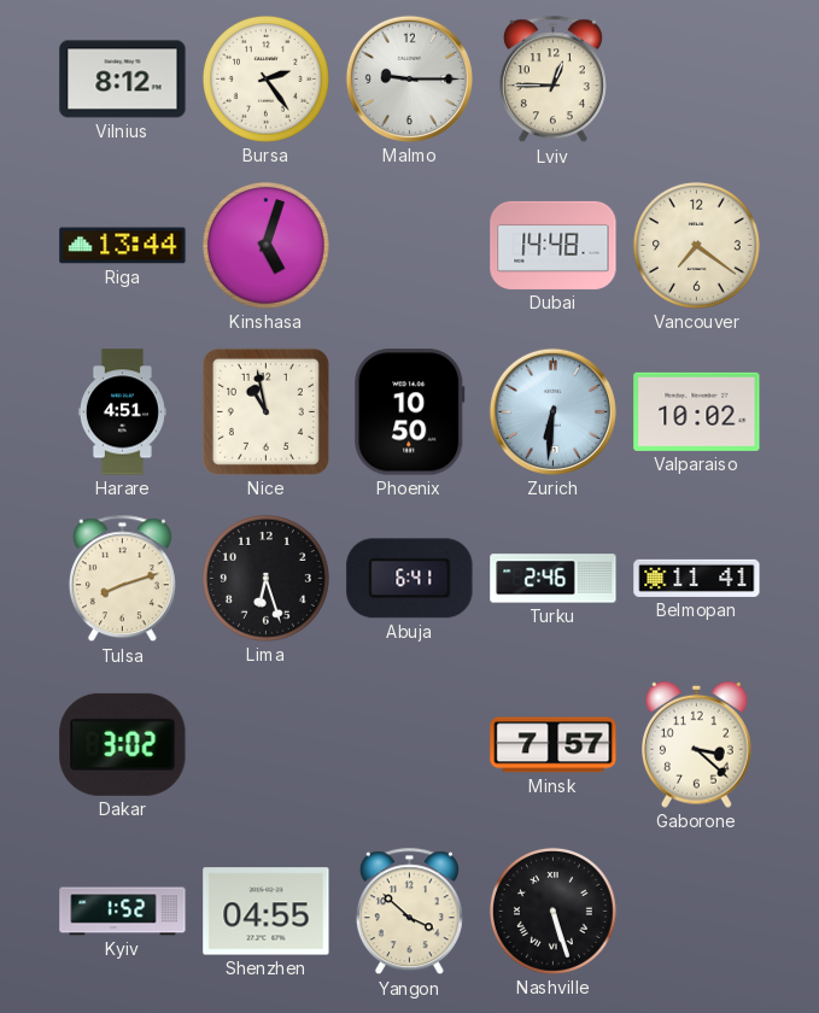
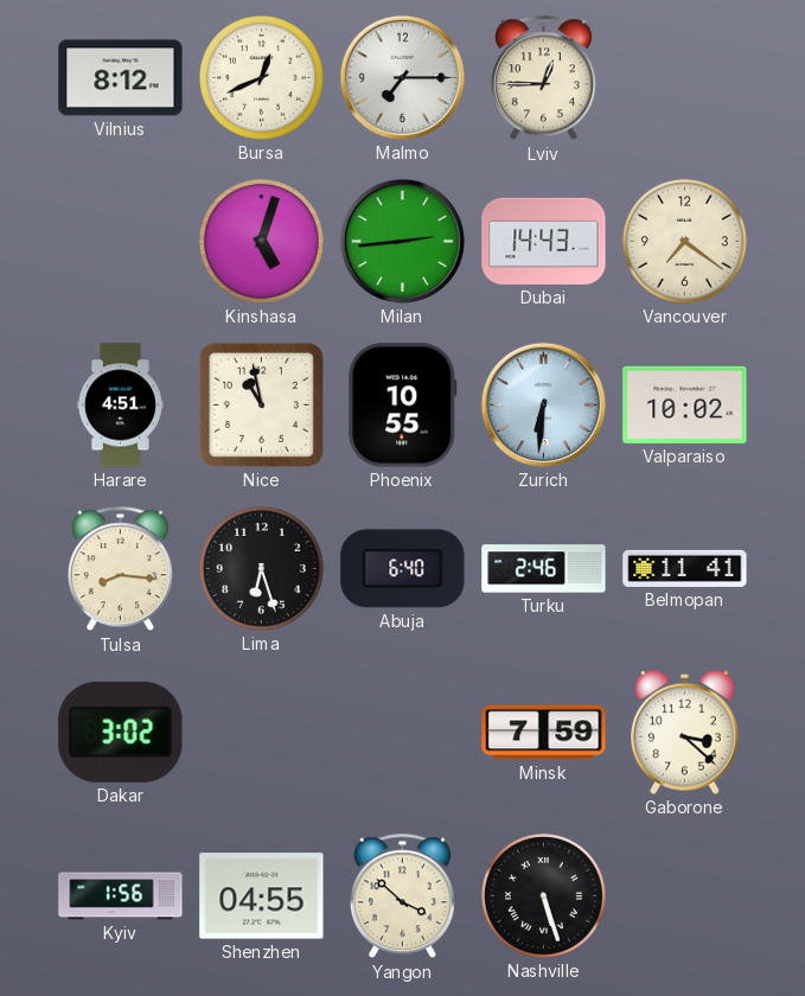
Bursa: 2:24 -> 12:41 (261, 77)
Malmo: 9:15 -> 7:15 (402, 77)
Riga: 13:44 -> none (123, 246)
Milan: none -> 2:44 (402, 241)
Dubai: 14:48 -> 14:43 (544, 241)
Phoenix: 10:50 -> 10:55 (403, 406)
Tulsa: 8:12 -> 8:16 (120, 569)
Abuja: 6:41 -> 6:40 (403, 569)
Minsk: 7:57 -> 7:59 (544, 733)
Kyiv: 1:52 -> 1:56 (121, 896)
